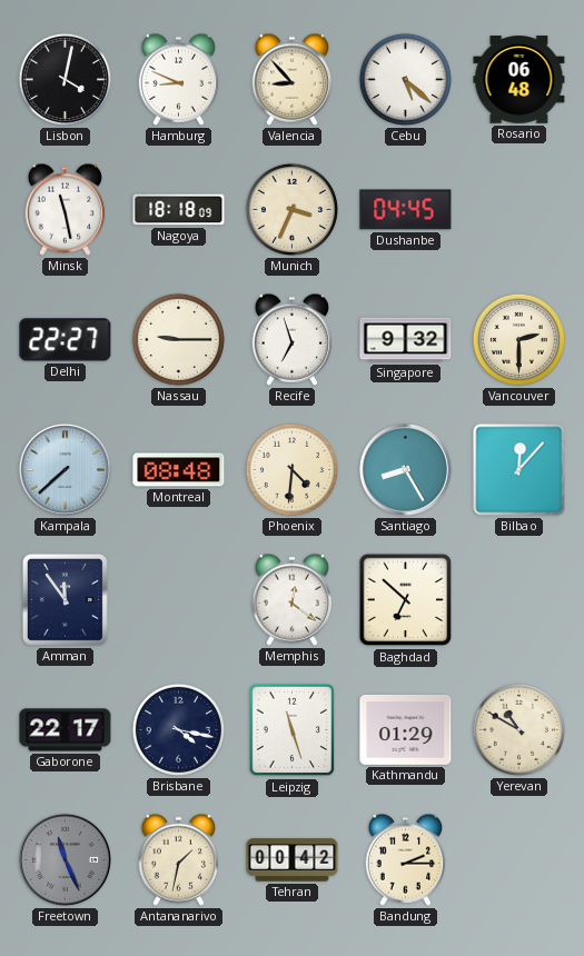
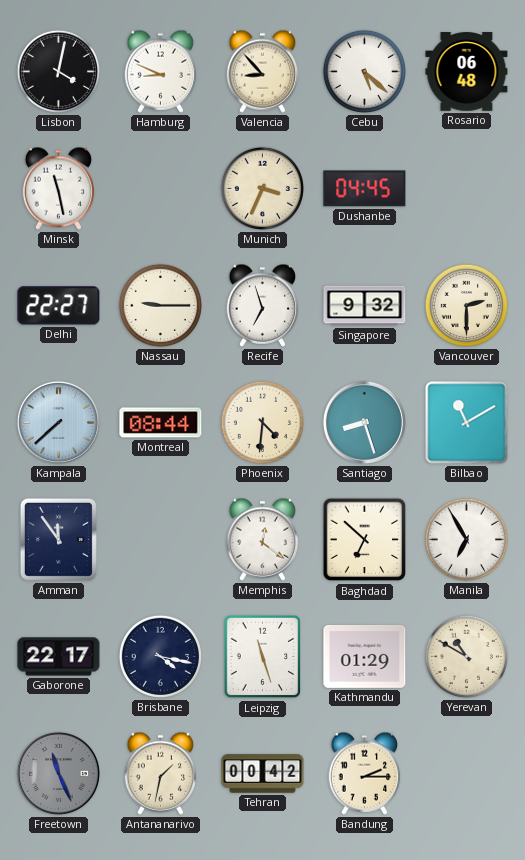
Nagoya: 18:18 -> none (179, 210)
Montreal: 08:48 -> 08:44 (161, 423)
Santiago: 8:25 -> 8:27 (364, 422)
Bilbao: 12:07 -> 11:10 (467, 423)
Manila: none -> 6:55 (466, 539)
